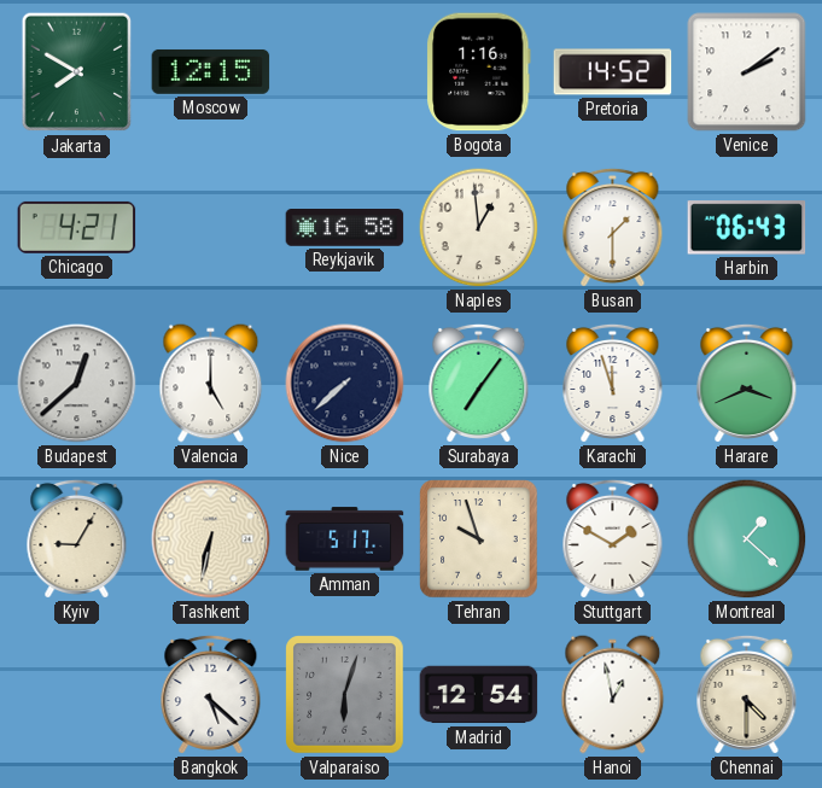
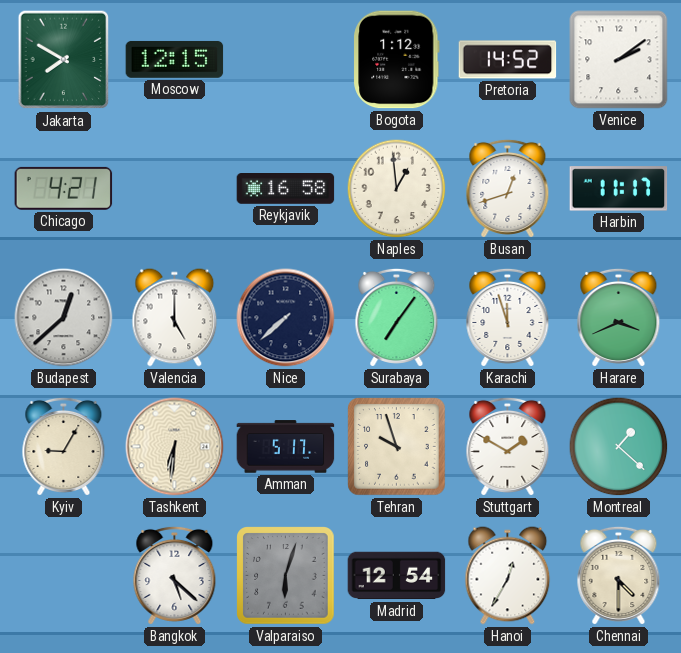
Bogota: 1:16 -> 1:12 (397, 60)
Busan: 1:30 -> 12:42 (508, 188)
Harbin: 06:43 -> 11:17 (619, 189)
Tashkent: 6:32 -> 6:31 (175, 447)
Hanoi: 12:58 -> 12:35 (508, 576)
